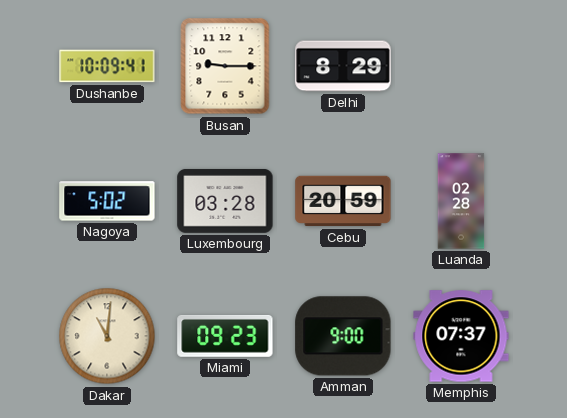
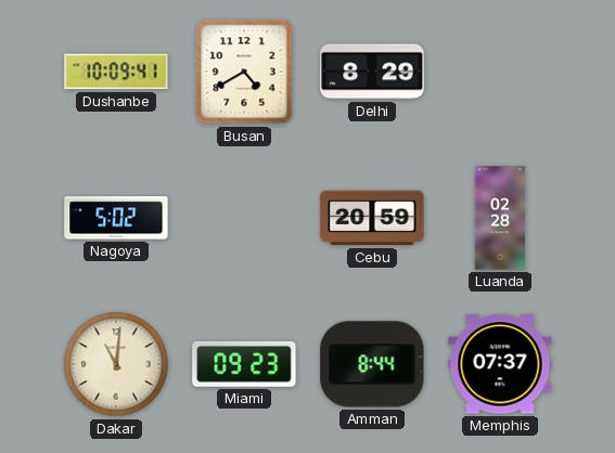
Busan: 9:15 -> 4:40 (244, 72)
Luxembourg: 03:28 -> none (225, 201)
Amman: 9:00 -> 8:44 (372, 364)
